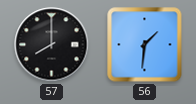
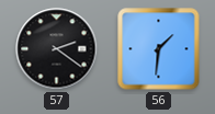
57: 8:00 -> 2:21 (57, 49)
